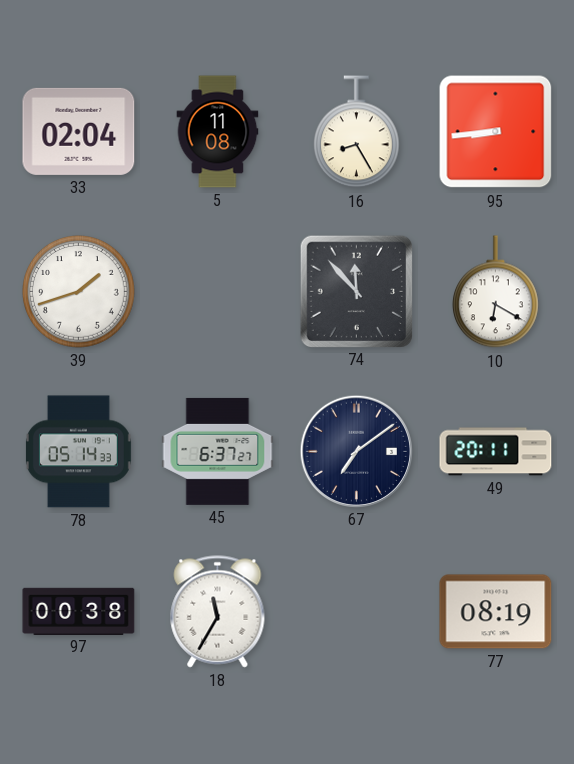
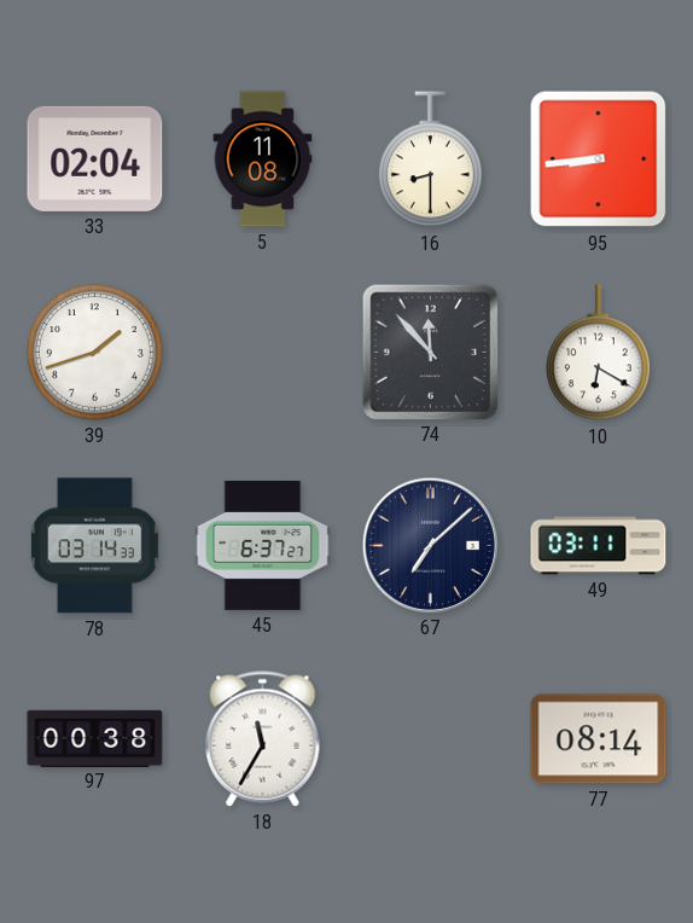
16: 8:25 -> 8:30 (430, 159)
78: 05:14 -> 03:14 (94, 546)
67: 7:09 -> 7:08 (430, 545)
49: 20:11 -> 03:11 (599, 546)
77: 08:19 -> 08:14 (599, 739)
